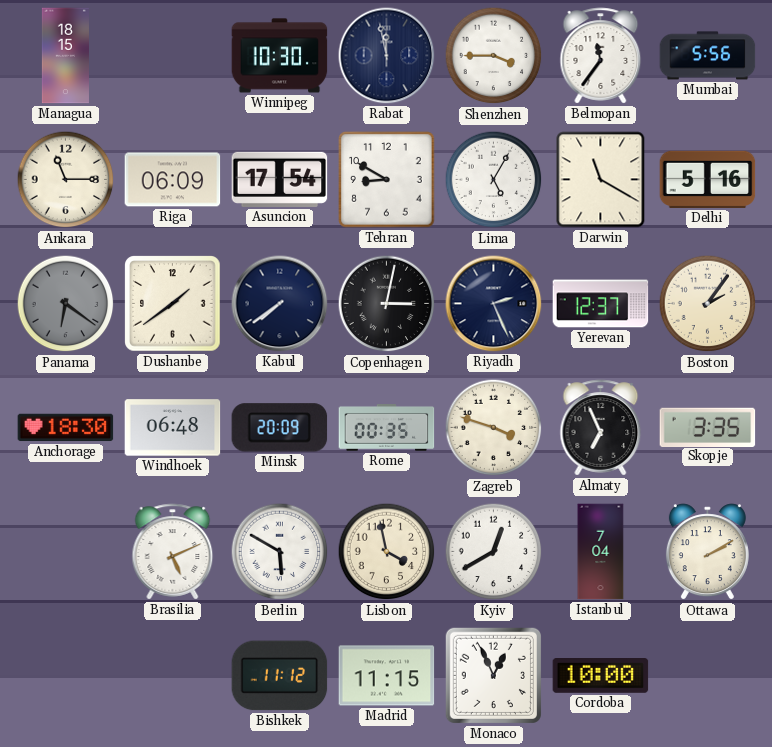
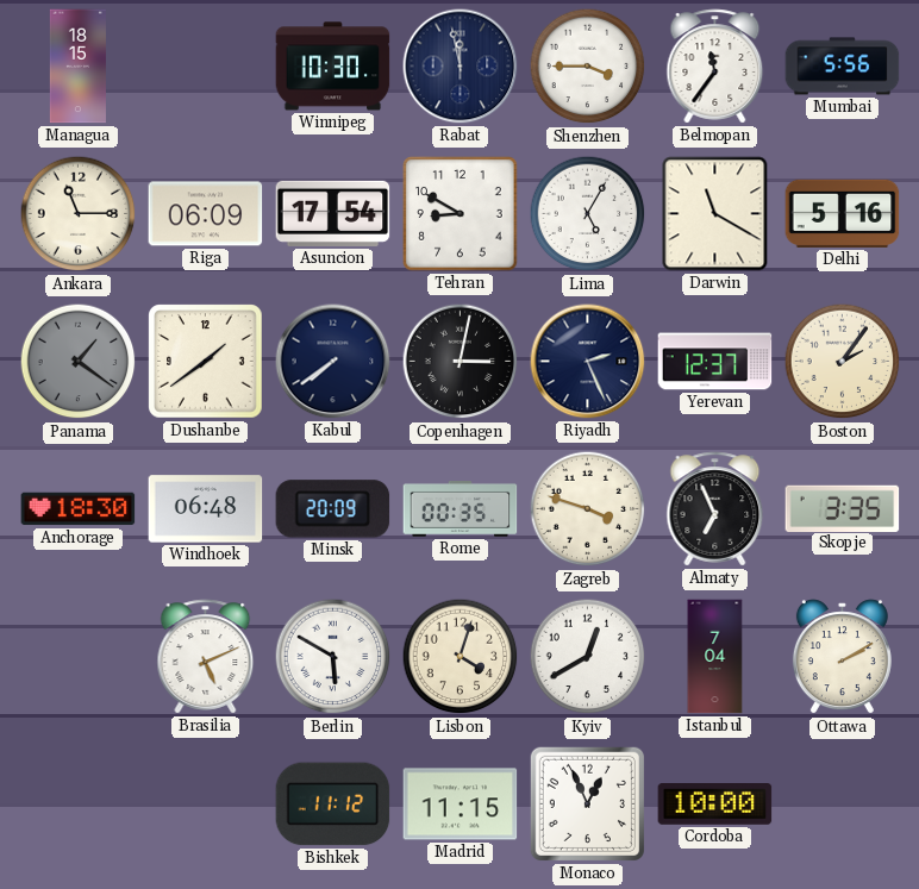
Panama: 6:21 -> 1:21 (79, 362)
Lisbon: 3:58 -> 4:03 (461, 657)
